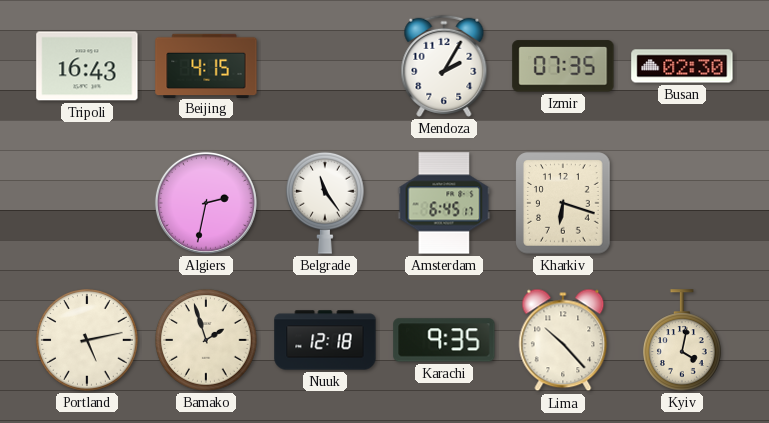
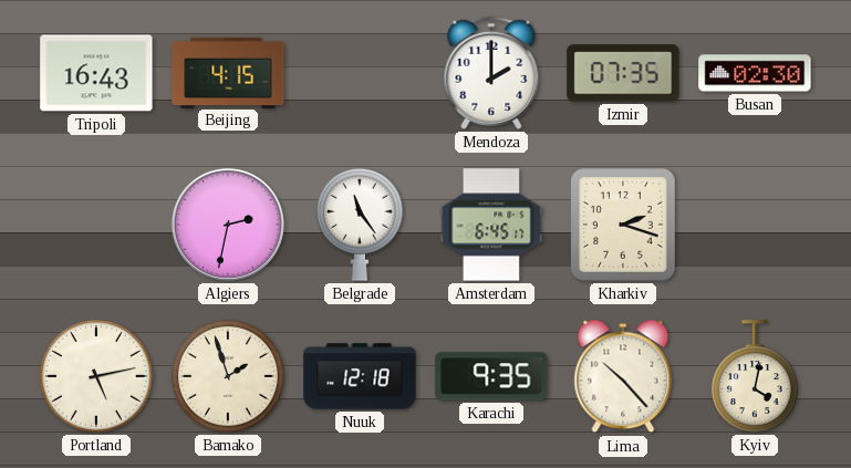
Mendoza: 2:05 -> 2:00 (491, 73)
Kharkiv: 6:18 -> 2:18 (623, 225)
